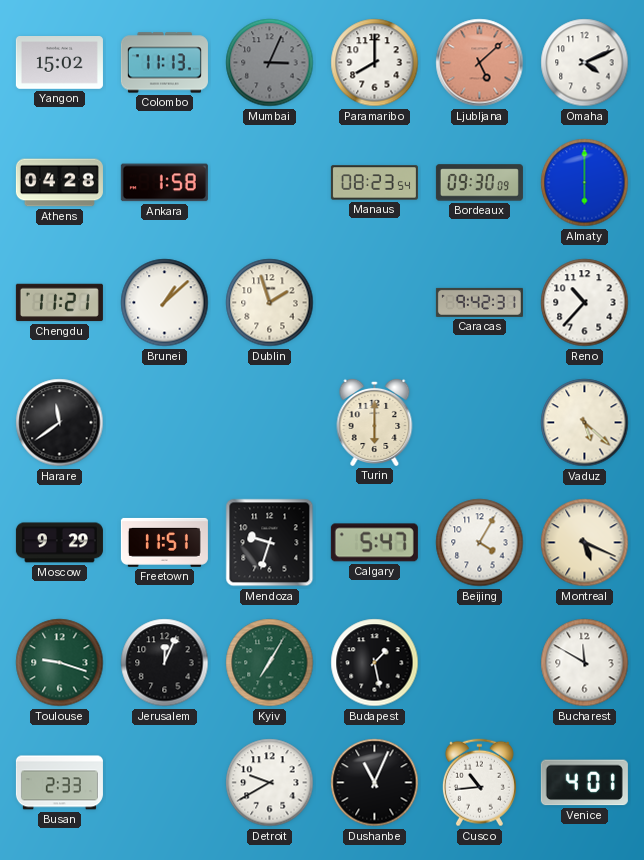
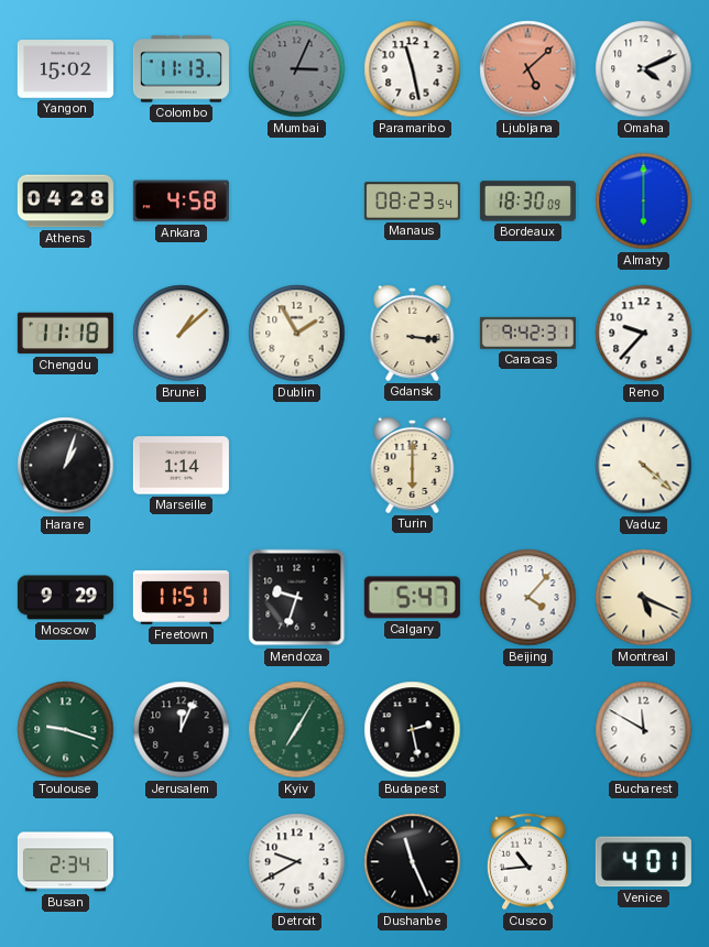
Paramaribo: 8:00 -> 11:28 (413, 69)
Ankara: 1:58 -> 4:58 (181, 202)
Bordeaux: 09:30 -> 18:30 (527, 202)
Chengdu: 11:21 -> 11:18 (65, 334)
Dublin: 1:57 -> 1:55 (297, 334)
Gdansk: none -> 3:16 (413, 333)
Reno: 10:37 -> 9:37 (644, 334)
Harare: 11:39 -> 1:03 (66, 466)
Marseille: none -> 1:14 (181, 466)
Vaduz: 5:22 -> 4:22 (644, 466)
Beijing: 4:05 -> 4:07 (528, 598)
Budapest: 1:28 -> 2:28 (413, 730)
Busan: 2:33 -> 2:34 (65, 862)
Dushanbe: 11:04 -> 11:26 (413, 862)
